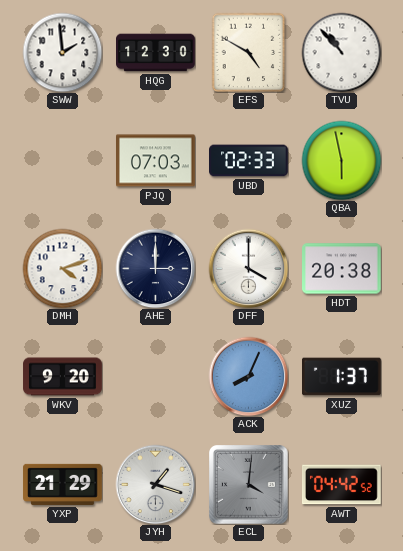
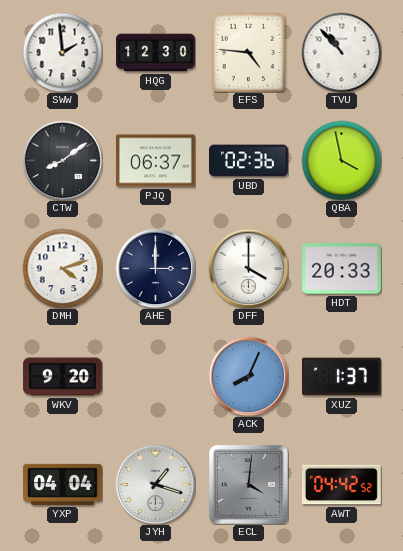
EFS: 4:50 -> 4:46 (249, 52)
CTW: none -> 8:09 (62, 160)
PJQ: 07:03 -> 06:37 (156, 161)
UBD: 02:33 -> 02:36 (249, 161)
QBA: 5:58 -> 3:58 (341, 160)
HDT: 20:38 -> 20:33 (342, 269)
YXP: 21:29 -> 04:04 (63, 484)
